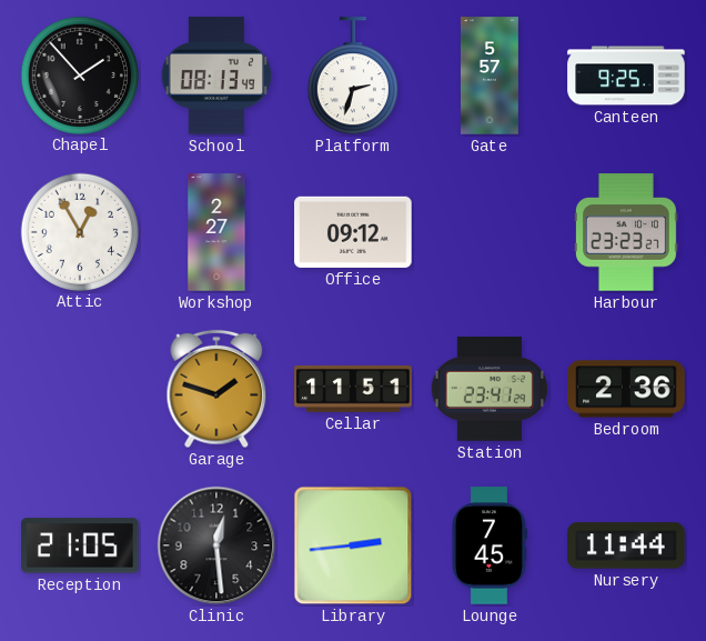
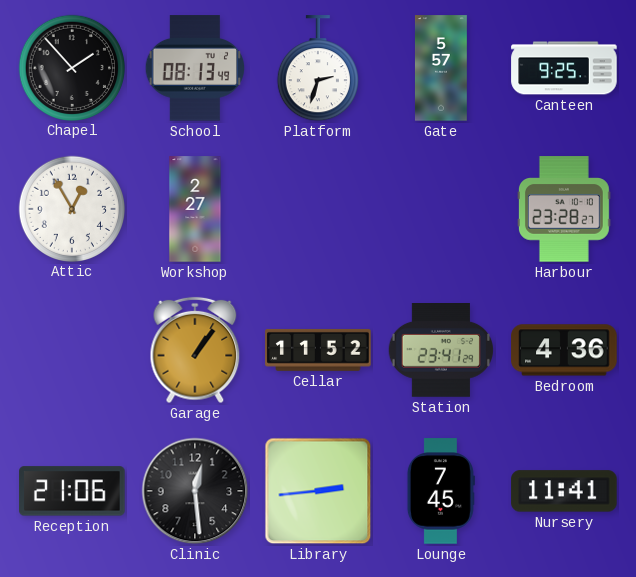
Office: 09:12 -> none (353, 232)
Harbour: 23:23 -> 23:28 (564, 209)
Garage: 1:48 -> 1:06 (195, 350)
Cellar: 11:51 -> 11:52 (318, 350)
Bedroom: 2:36 -> 4:36 (564, 350)
Reception: 21:05 -> 21:06 (72, 491)
Nursery: 11:44 -> 11:41 (564, 491)
